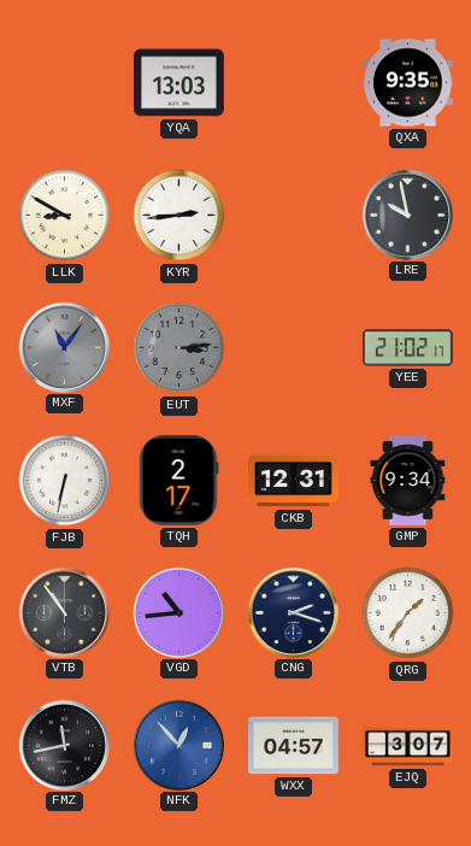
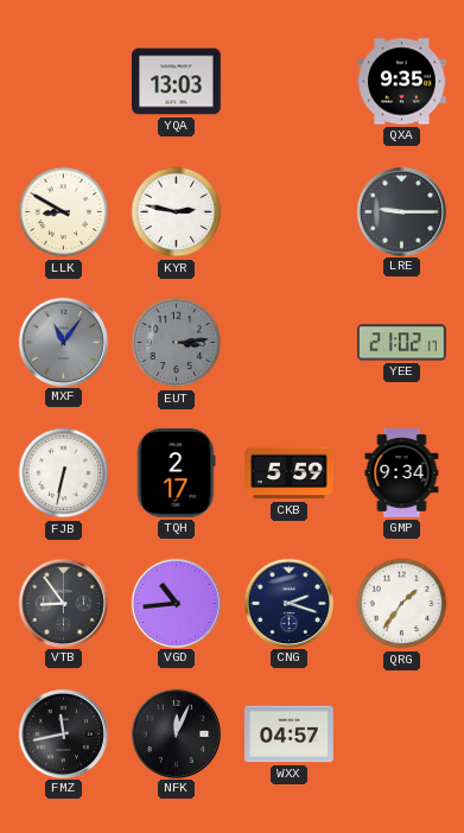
KYR: 2:44 -> 2:47 (177, 212)
LRE: 9:58 -> 9:15 (401, 211)
CKB: 12:31 -> 5:59 (290, 473)
VTB: 10:54 -> 8:54 (63, 603)
NFK: 12:53 -> 12:04 (176, 733)
NFK dial: blue -> black (176, 733)
EJQ: 3:07 -> none (408, 746)
